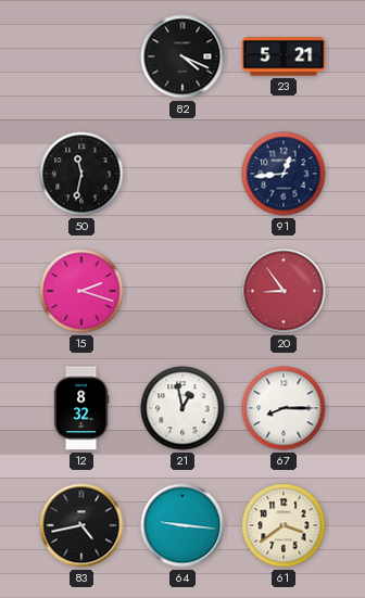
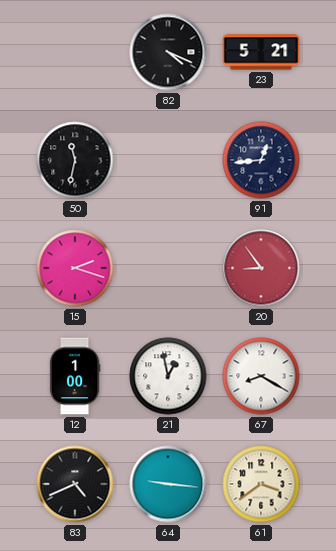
12: 8:32 -> 1:00 (75, 376)
67: 8:15 -> 8:20 (261, 376)
83: 4:43 -> 4:41 (75, 484)
